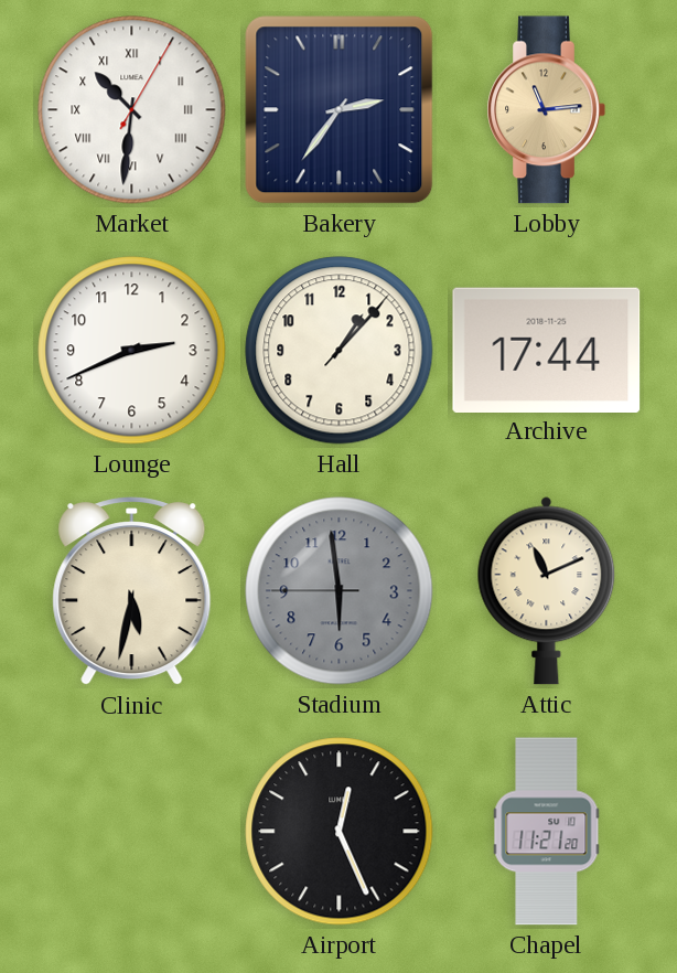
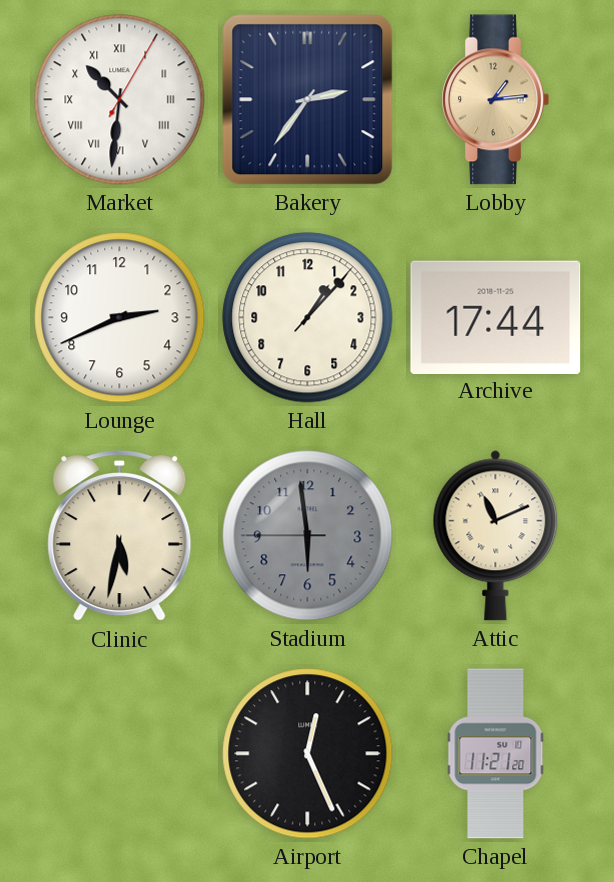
Lobby: 11:14 -> 1:14 (495, 100)
